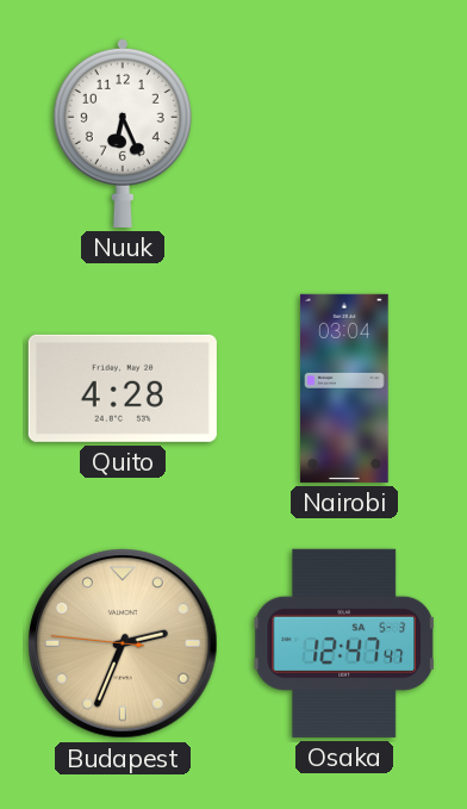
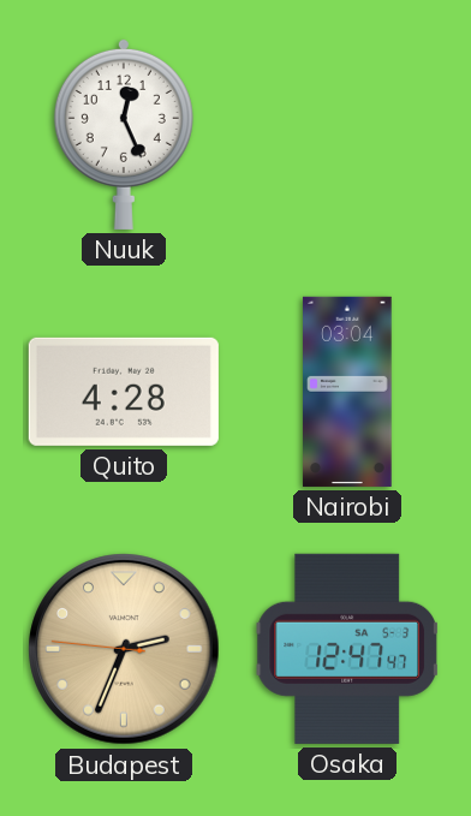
Nuuk: 6:26 -> 12:26 (124, 133)
